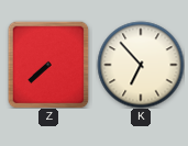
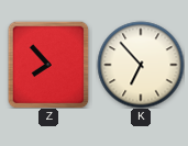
Z: 7:38 -> 7:53 (48, 65)
